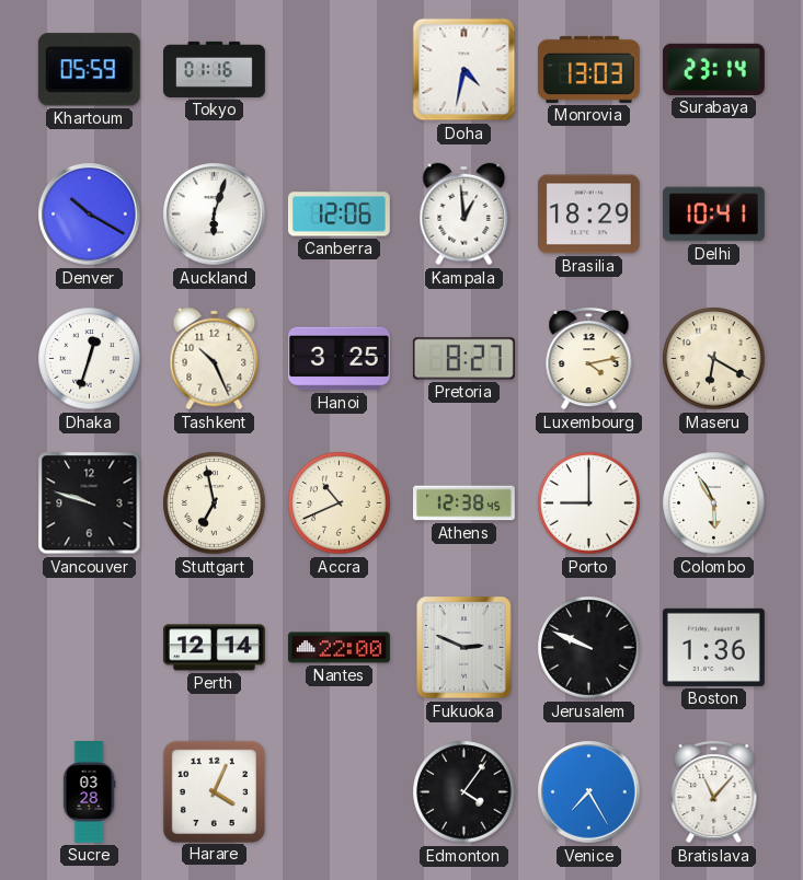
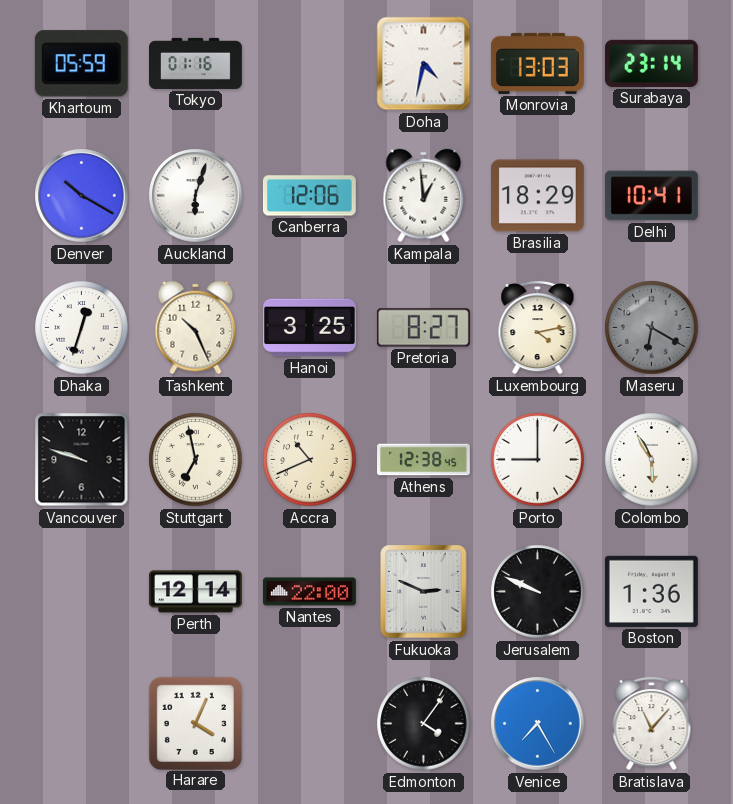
Maseru dial: cream -> grey (652, 328)
Sucre: 03:28 -> none (89, 792)
